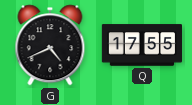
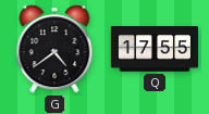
G: 4:41 -> 4:39 (54, 49)
